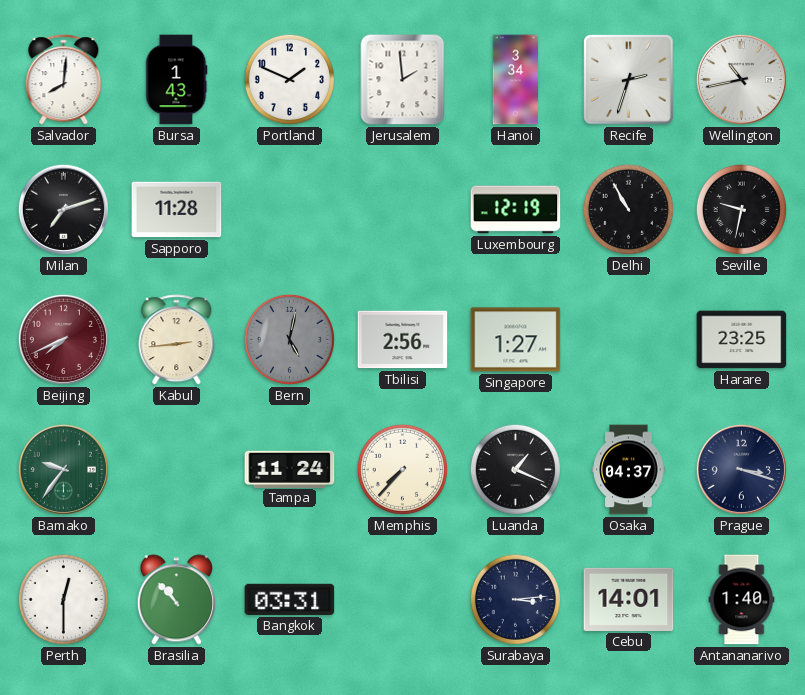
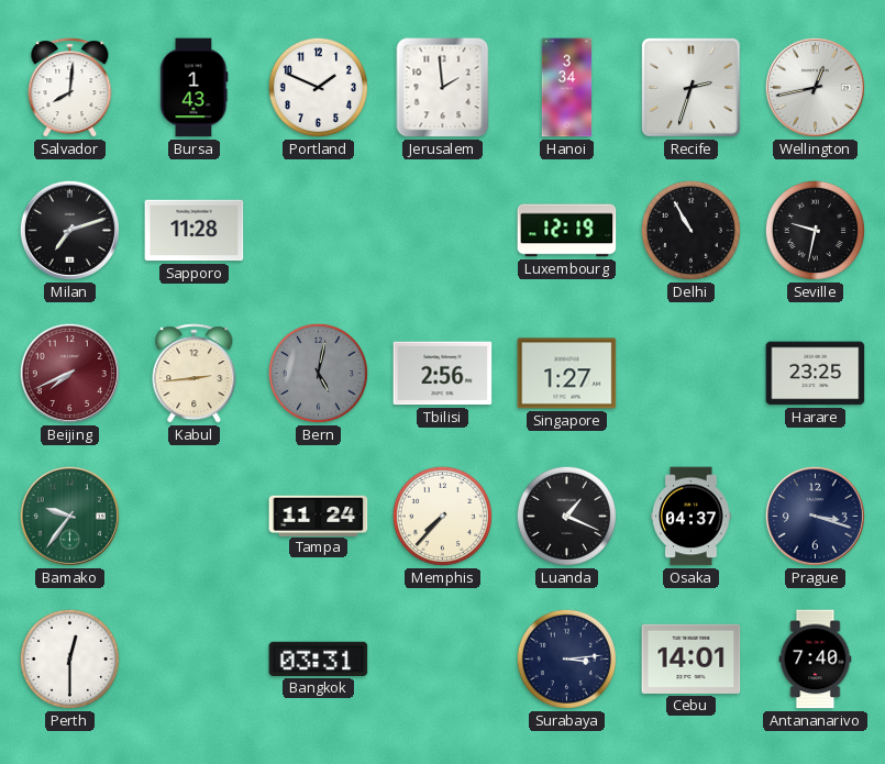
Wellington: 10:43 -> 12:43 (815, 87)
Brasilia: 10:53 -> none (176, 600)
Antananarivo: 1:40 -> 7:40 (816, 660)
